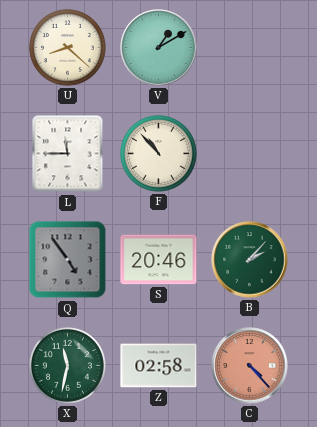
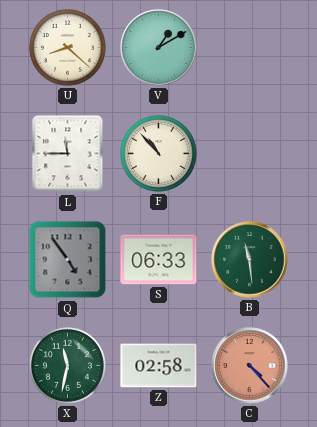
S: 20:46 -> 06:33 (159, 260)
B: 2:07 -> 11:29 (250, 260)
